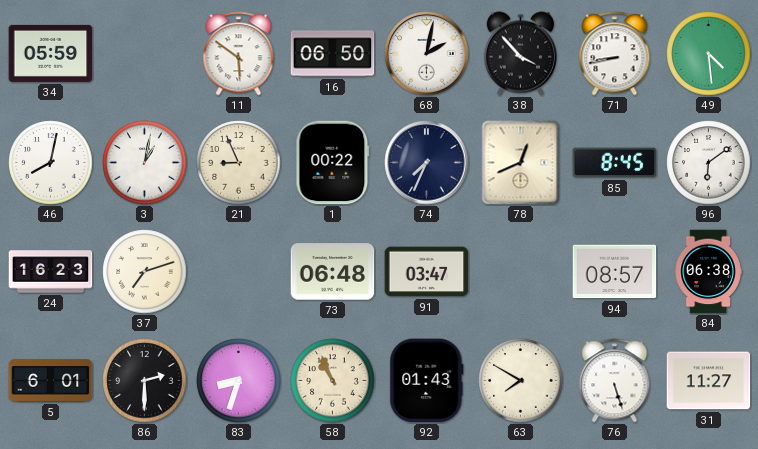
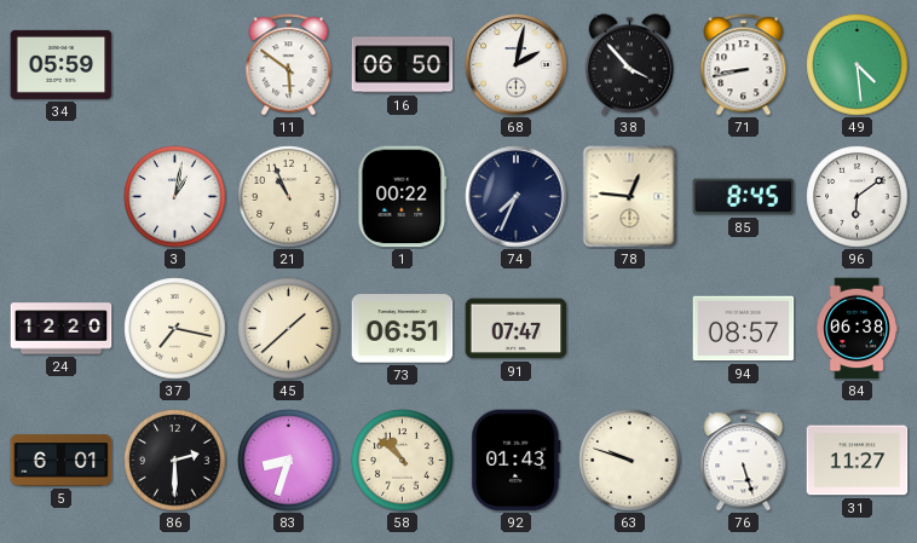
46: 8:02 -> none (51, 163)
21: 8:56 -> 10:56 (289, 197)
78: 12:41 -> 12:46 (630, 197)
24: 16:23 -> 12:20 (62, 329)
37: 7:12 -> 7:17 (175, 329)
45: none -> 1:38 (289, 329)
73: 06:48 -> 06:51 (403, 329)
91: 03:47 -> 07:47 (517, 329)
58: 10:56 -> 10:52 (403, 461)
63: 7:50 -> 9:48 (630, 461)
